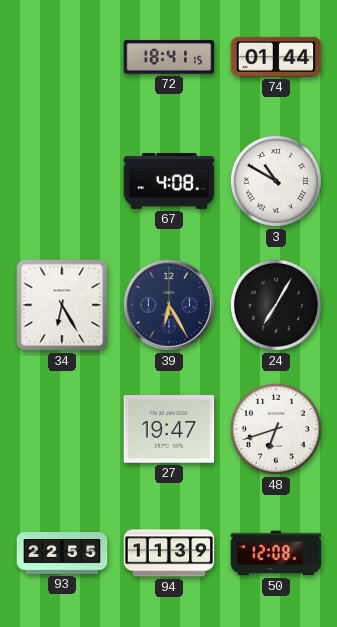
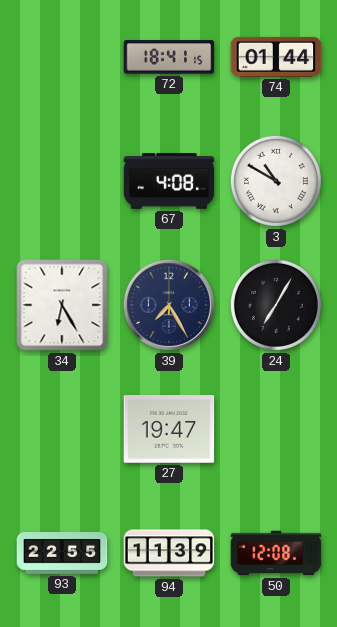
39: 6:25 -> 7:25 (169, 305)
48: 6:42 -> none (276, 429)
